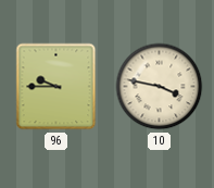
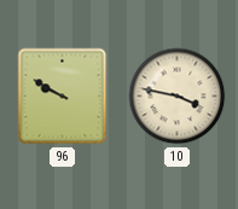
96: 9:45 -> 9:50 (63, 97)
